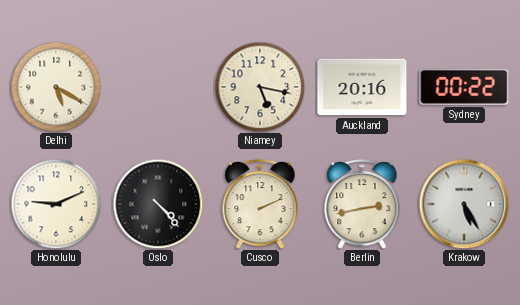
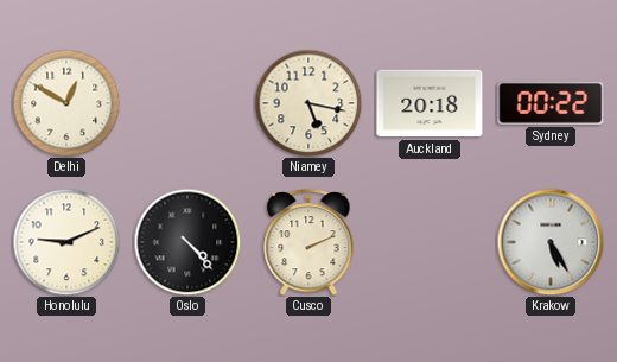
Delhi: 5:20 -> 12:50 (66, 103)
Auckland: 20:16 -> 20:18 (430, 103)
Berlin: 2:43 -> none (362, 205)
